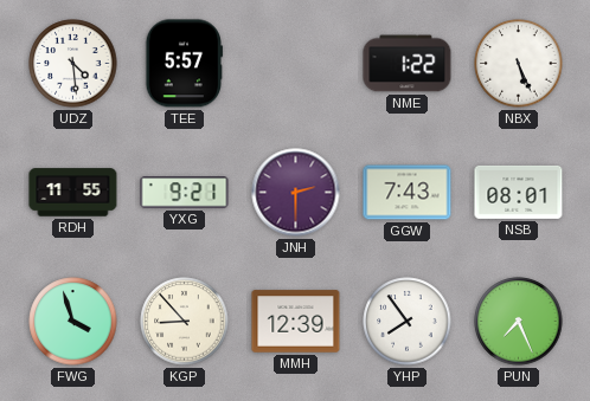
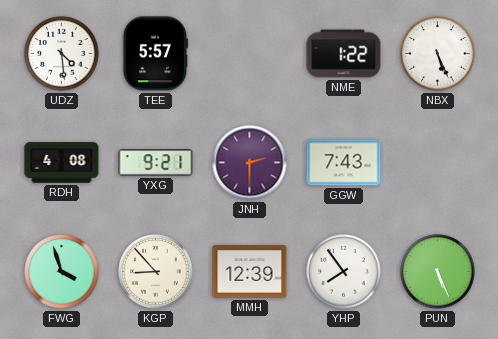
RDH: 11:55 -> 4:08 (62, 163)
NSB: 08:01 -> none (519, 192)
PUN: 7:26 -> 5:26 (438, 272)
